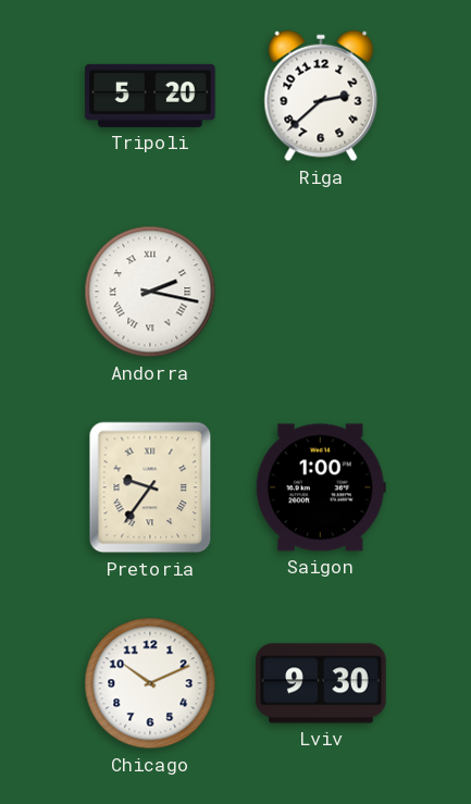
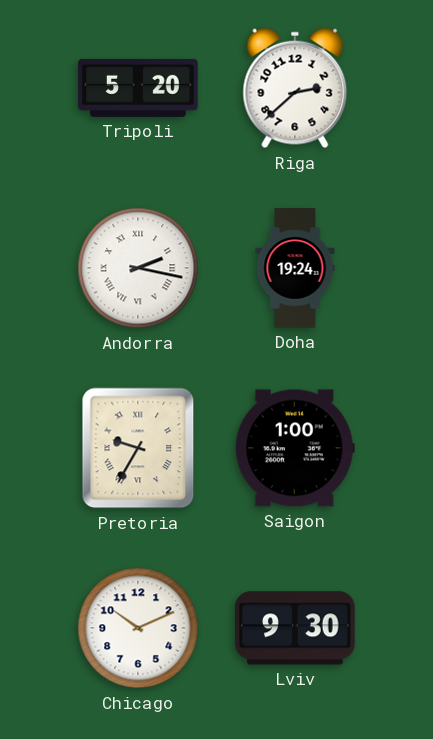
Doha: none -> 19:24 (295, 268)
Pretoria: 9:36 -> 9:35 (138, 448)
